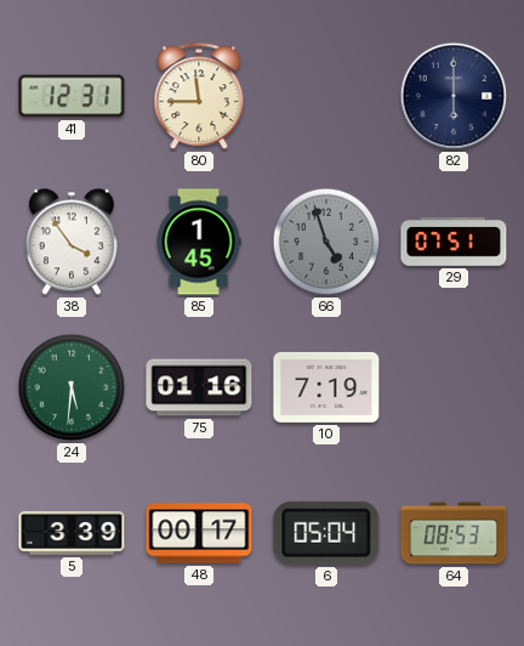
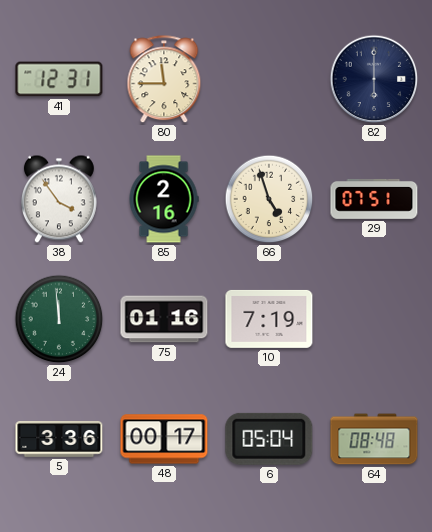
85: 1:45 -> 2:16 (164, 199)
66 dial: grey -> cream (269, 199)
24: 5:31 -> 11:59 (59, 319)
5: 3:39 -> 3:36 (59, 439)
64: 08:53 -> 08:48 (374, 439)
